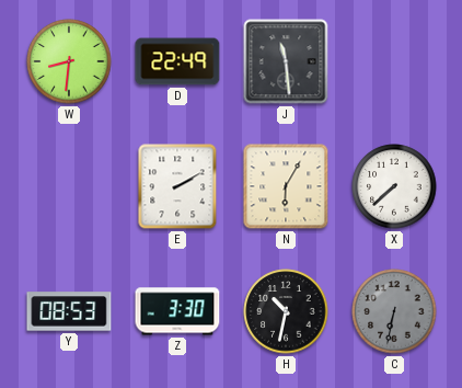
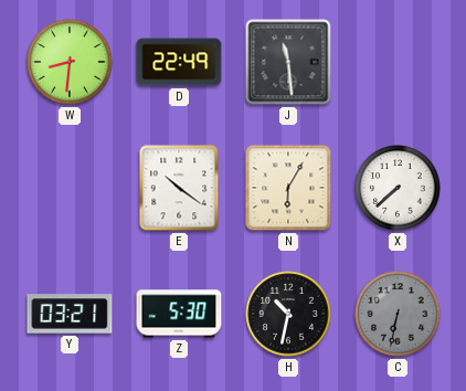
E: 2:10 -> 10:21 (179, 188)
Y: 08:53 -> 03:21 (70, 314)
Z: 3:30 -> 5:30 (179, 314)
